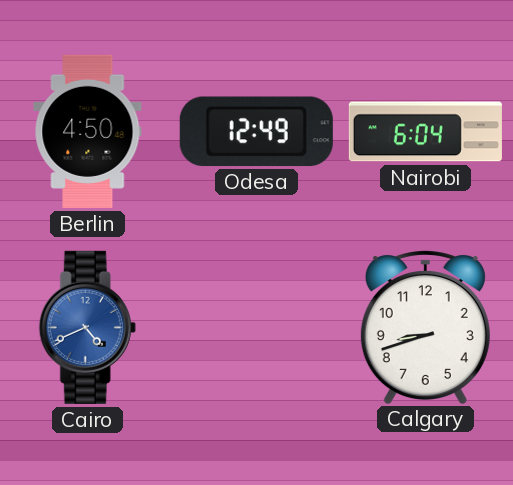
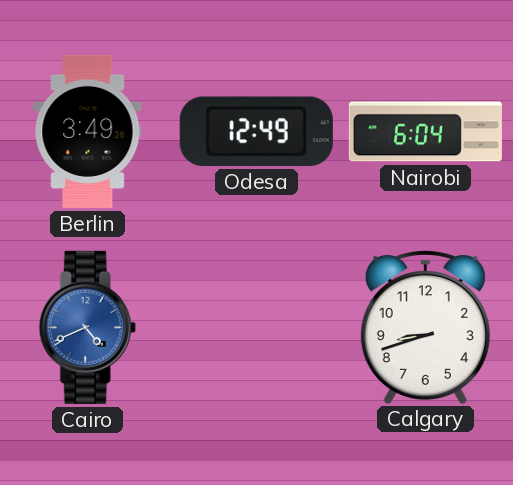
Berlin: 4:50 -> 3:49 (88, 131)
